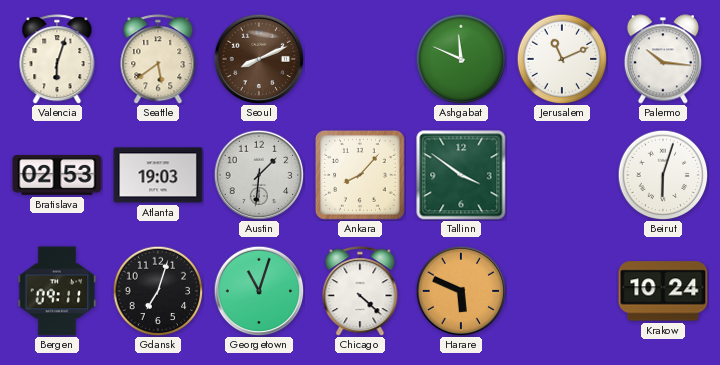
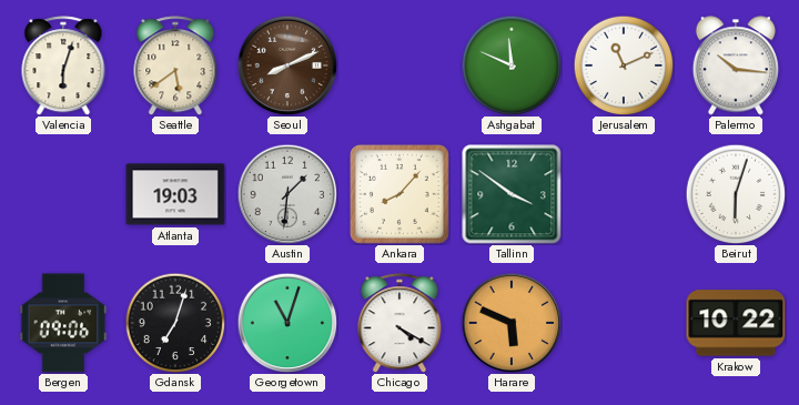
Bratislava: 02:53 -> none (57, 175)
Bergen: 09:11 -> 09:06 (63, 323)
Chicago: 4:22 -> 4:20 (399, 323)
Krakow: 10:24 -> 10:22 (736, 323)
